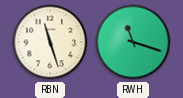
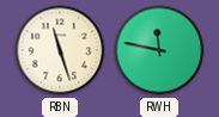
RWH: 11:18 -> 11:47 (159, 50)
